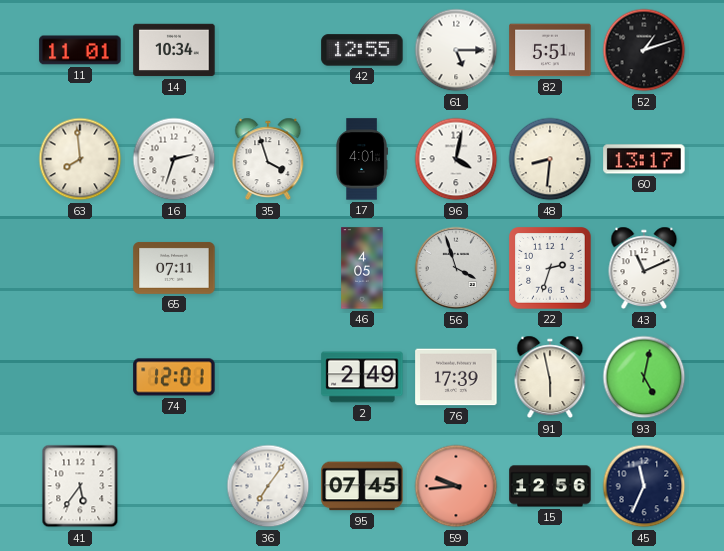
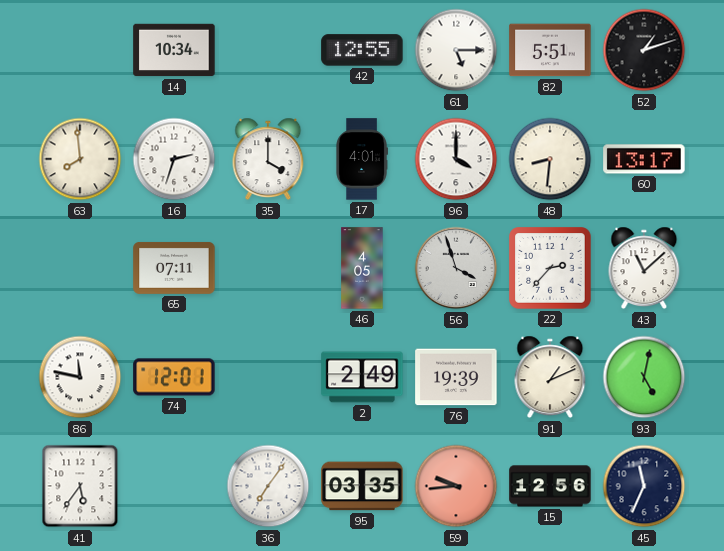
11: 11:01 -> none (80, 50)
35: 3:57 -> 4:00 (268, 159)
96: 4:02 -> 4:00 (456, 159)
22: 2:33 -> 2:37 (550, 268)
43: 11:11 -> 11:08 (644, 268)
86: none -> 11:47 (80, 377)
76: 17:39 -> 19:39 (456, 377)
91: 5:58 -> 1:11 (550, 377)
95: 07:45 -> 03:35 (362, 486)
